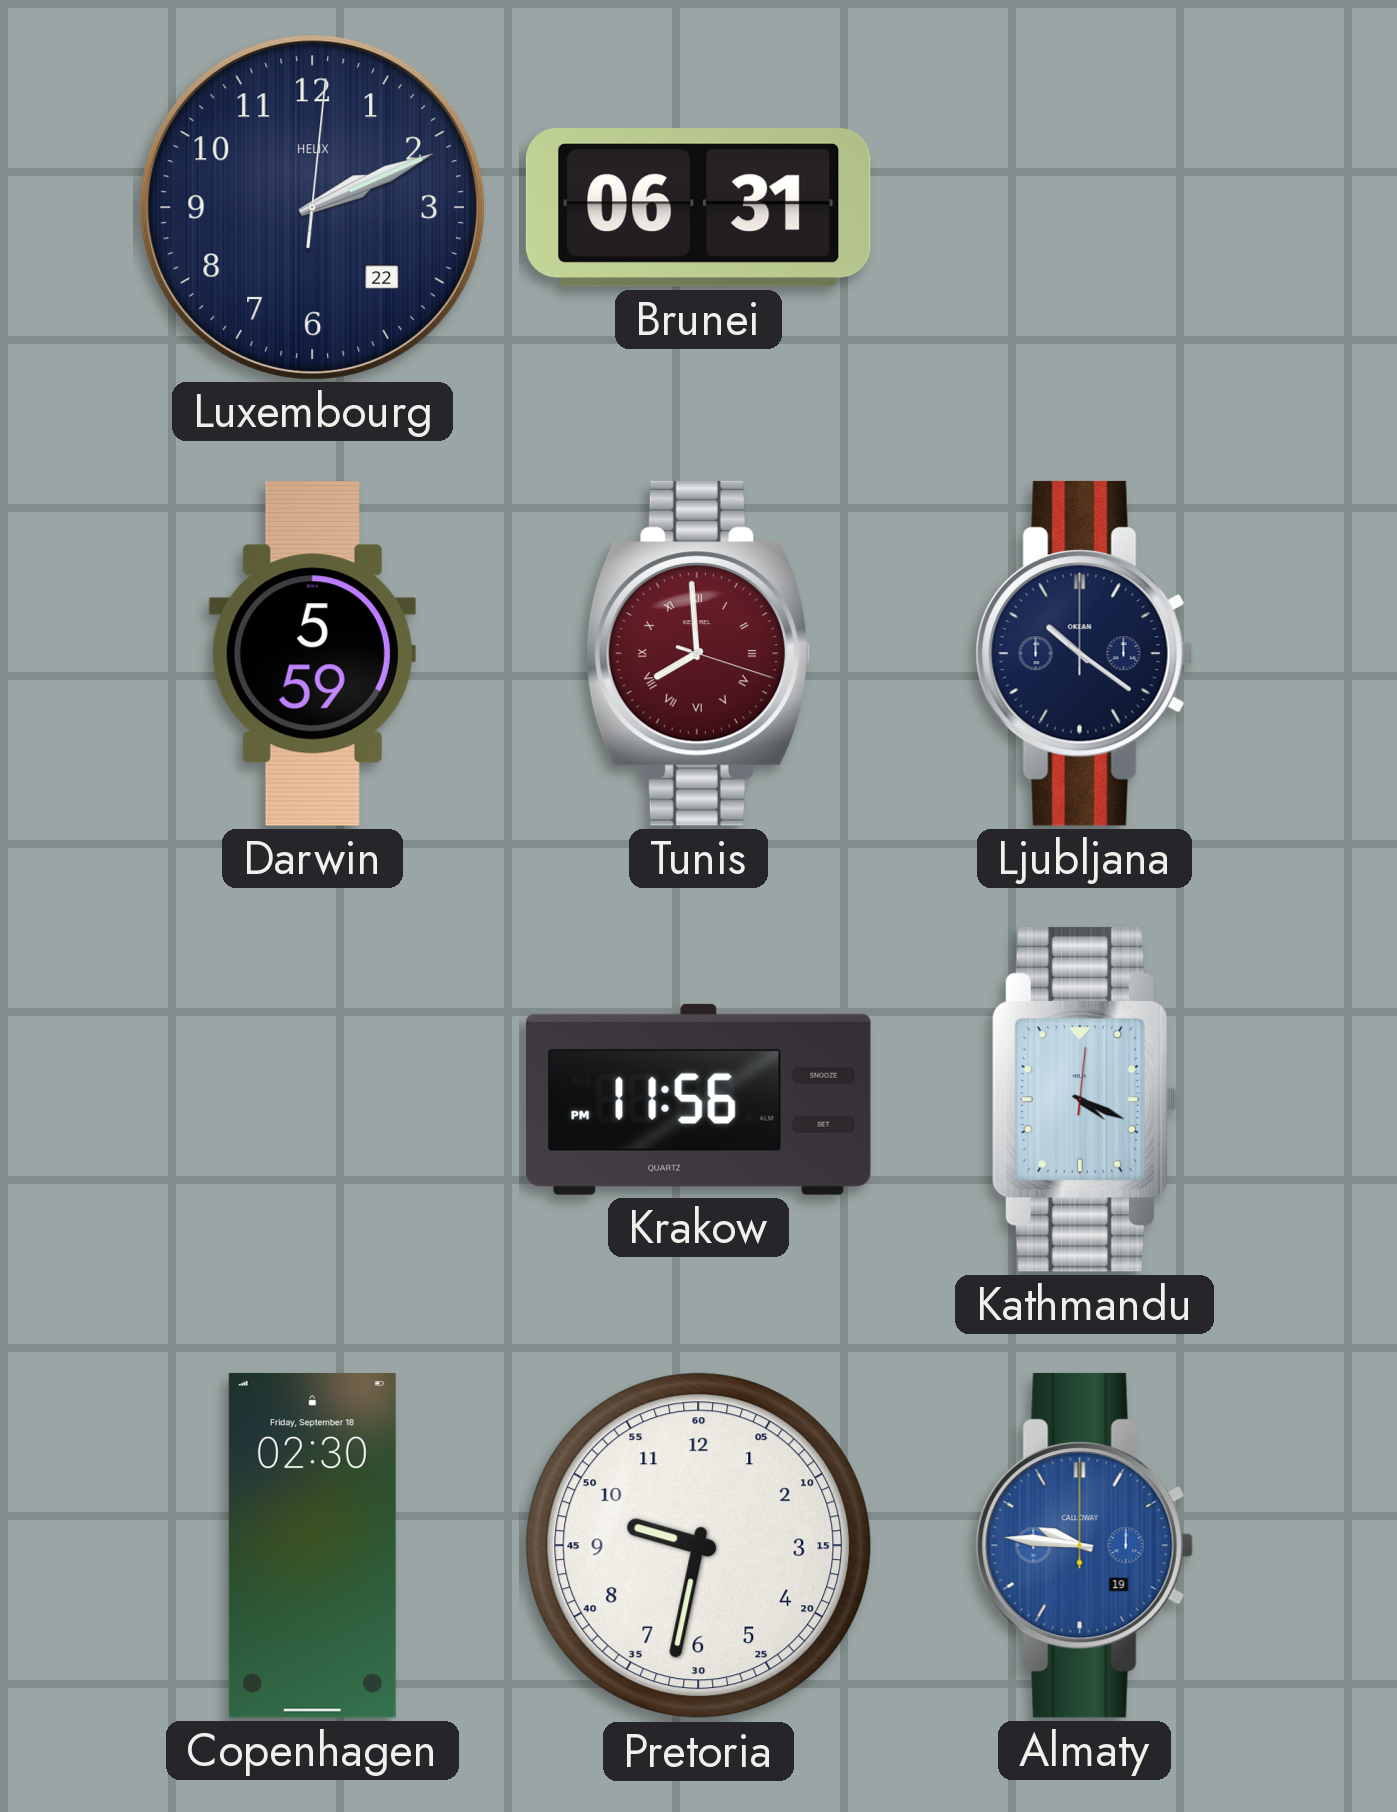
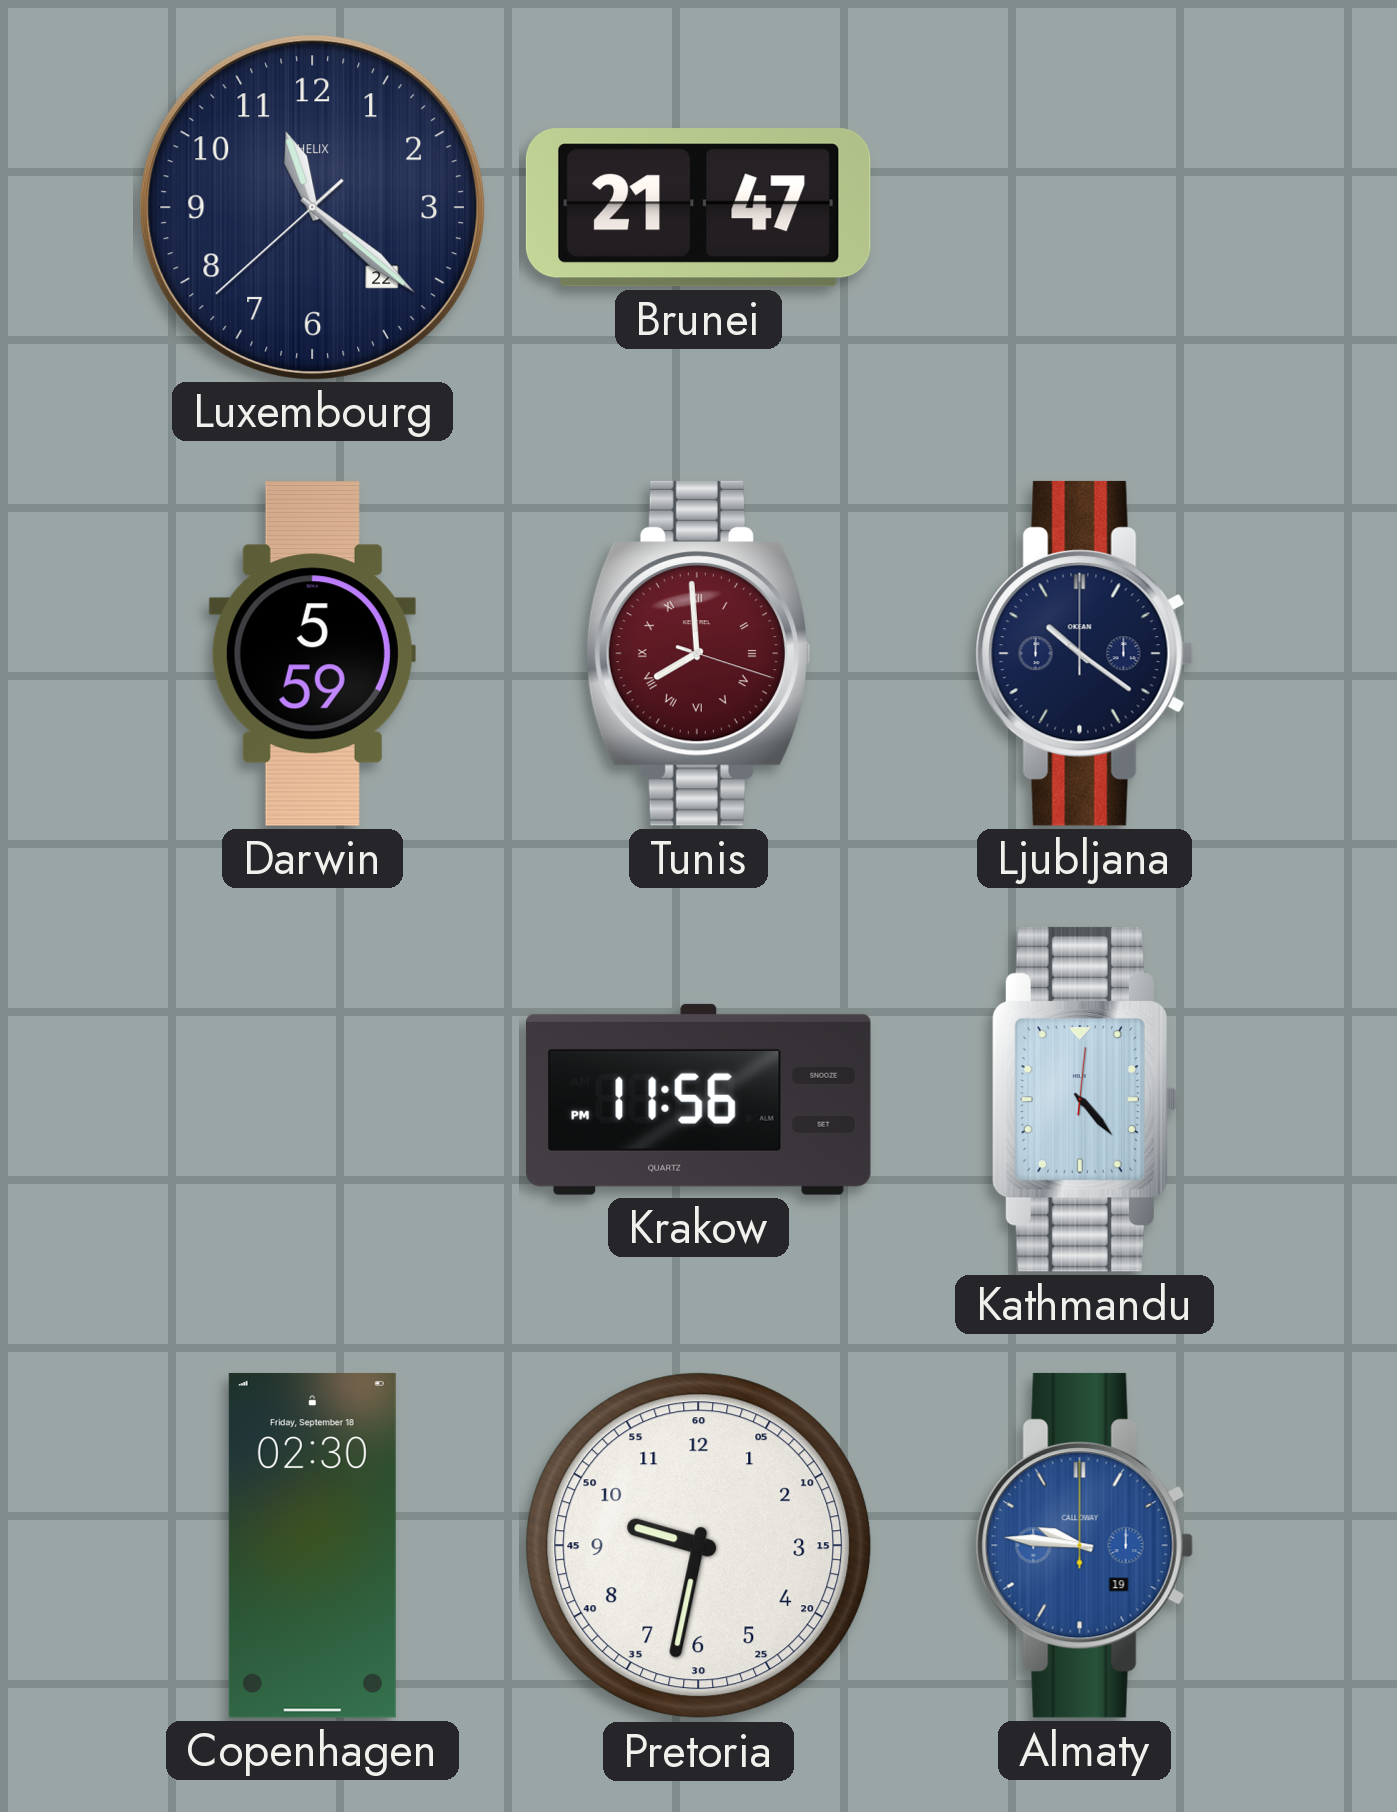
Luxembourg: 2:11 -> 11:21 (312, 207)
Brunei: 06:31 -> 21:47 (698, 208)
Kathmandu: 4:19 -> 4:23 (1084, 1099)
